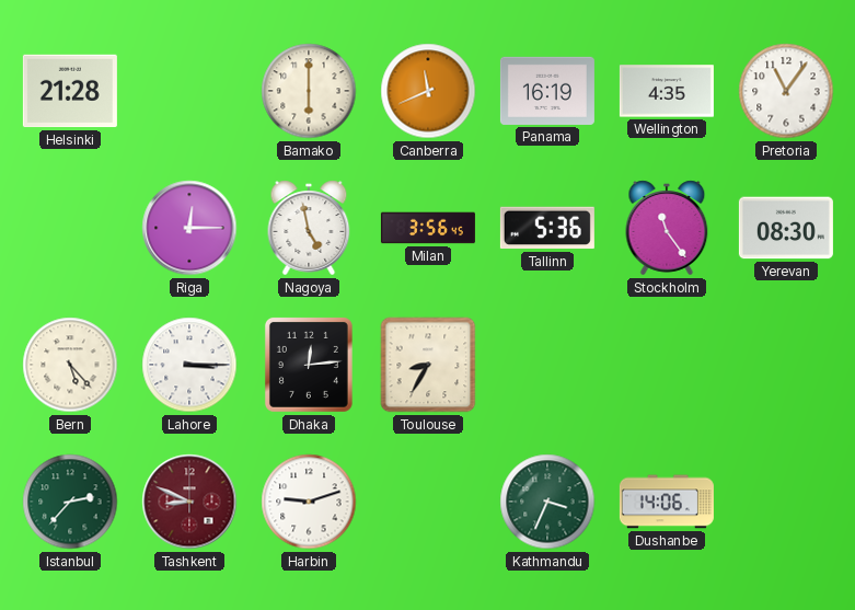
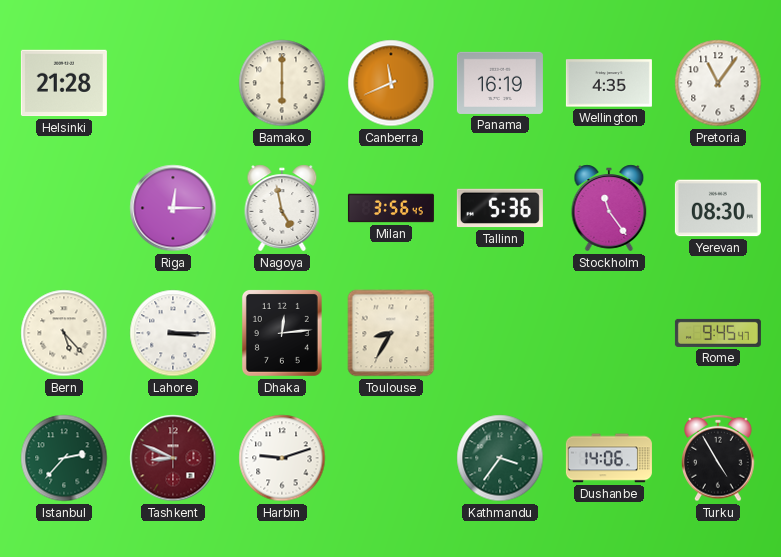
Rome: none -> 9:45 (718, 333)
Kathmandu: 3:34 -> 3:36 (500, 458)
Turku: none -> 4:55 (718, 458)
